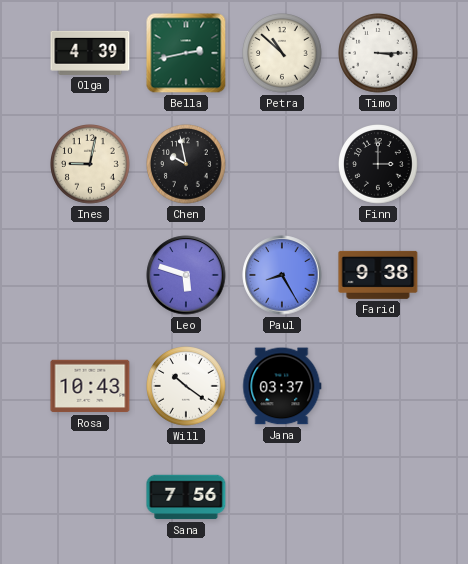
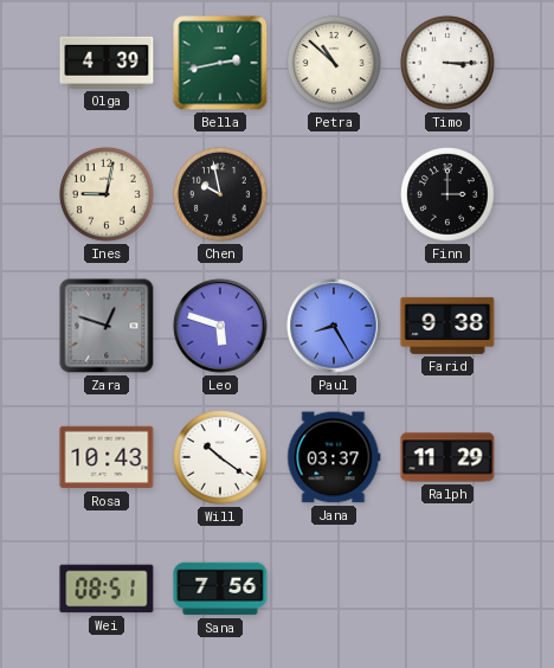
Zara: none -> 12:48 (107, 326)
Ralph: none -> 11:29 (447, 457)
Wei: none -> 08:51 (107, 589)
